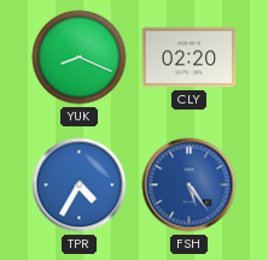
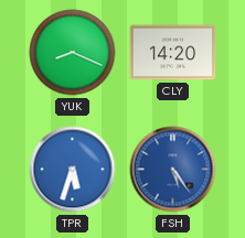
CLY: 02:20 -> 14:20 (173, 53)
TPR: 4:35 -> 5:33 (73, 170)
